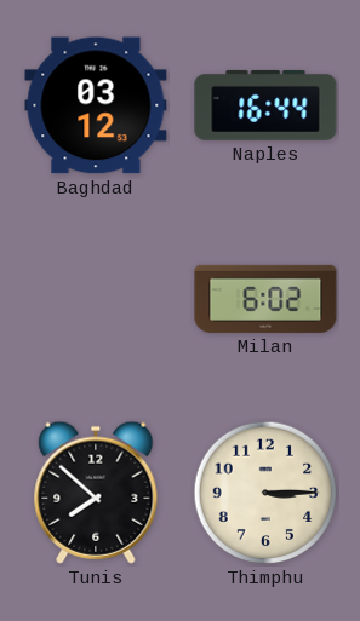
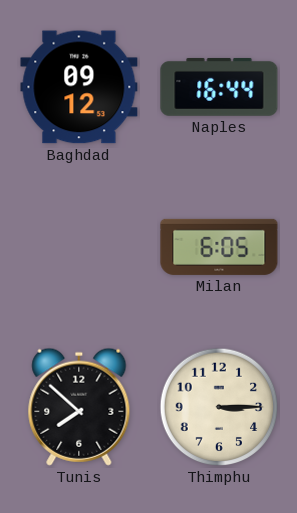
Baghdad: 03:12 -> 09:12 (79, 87)
Milan: 6:02 -> 6:05 (219, 247)
